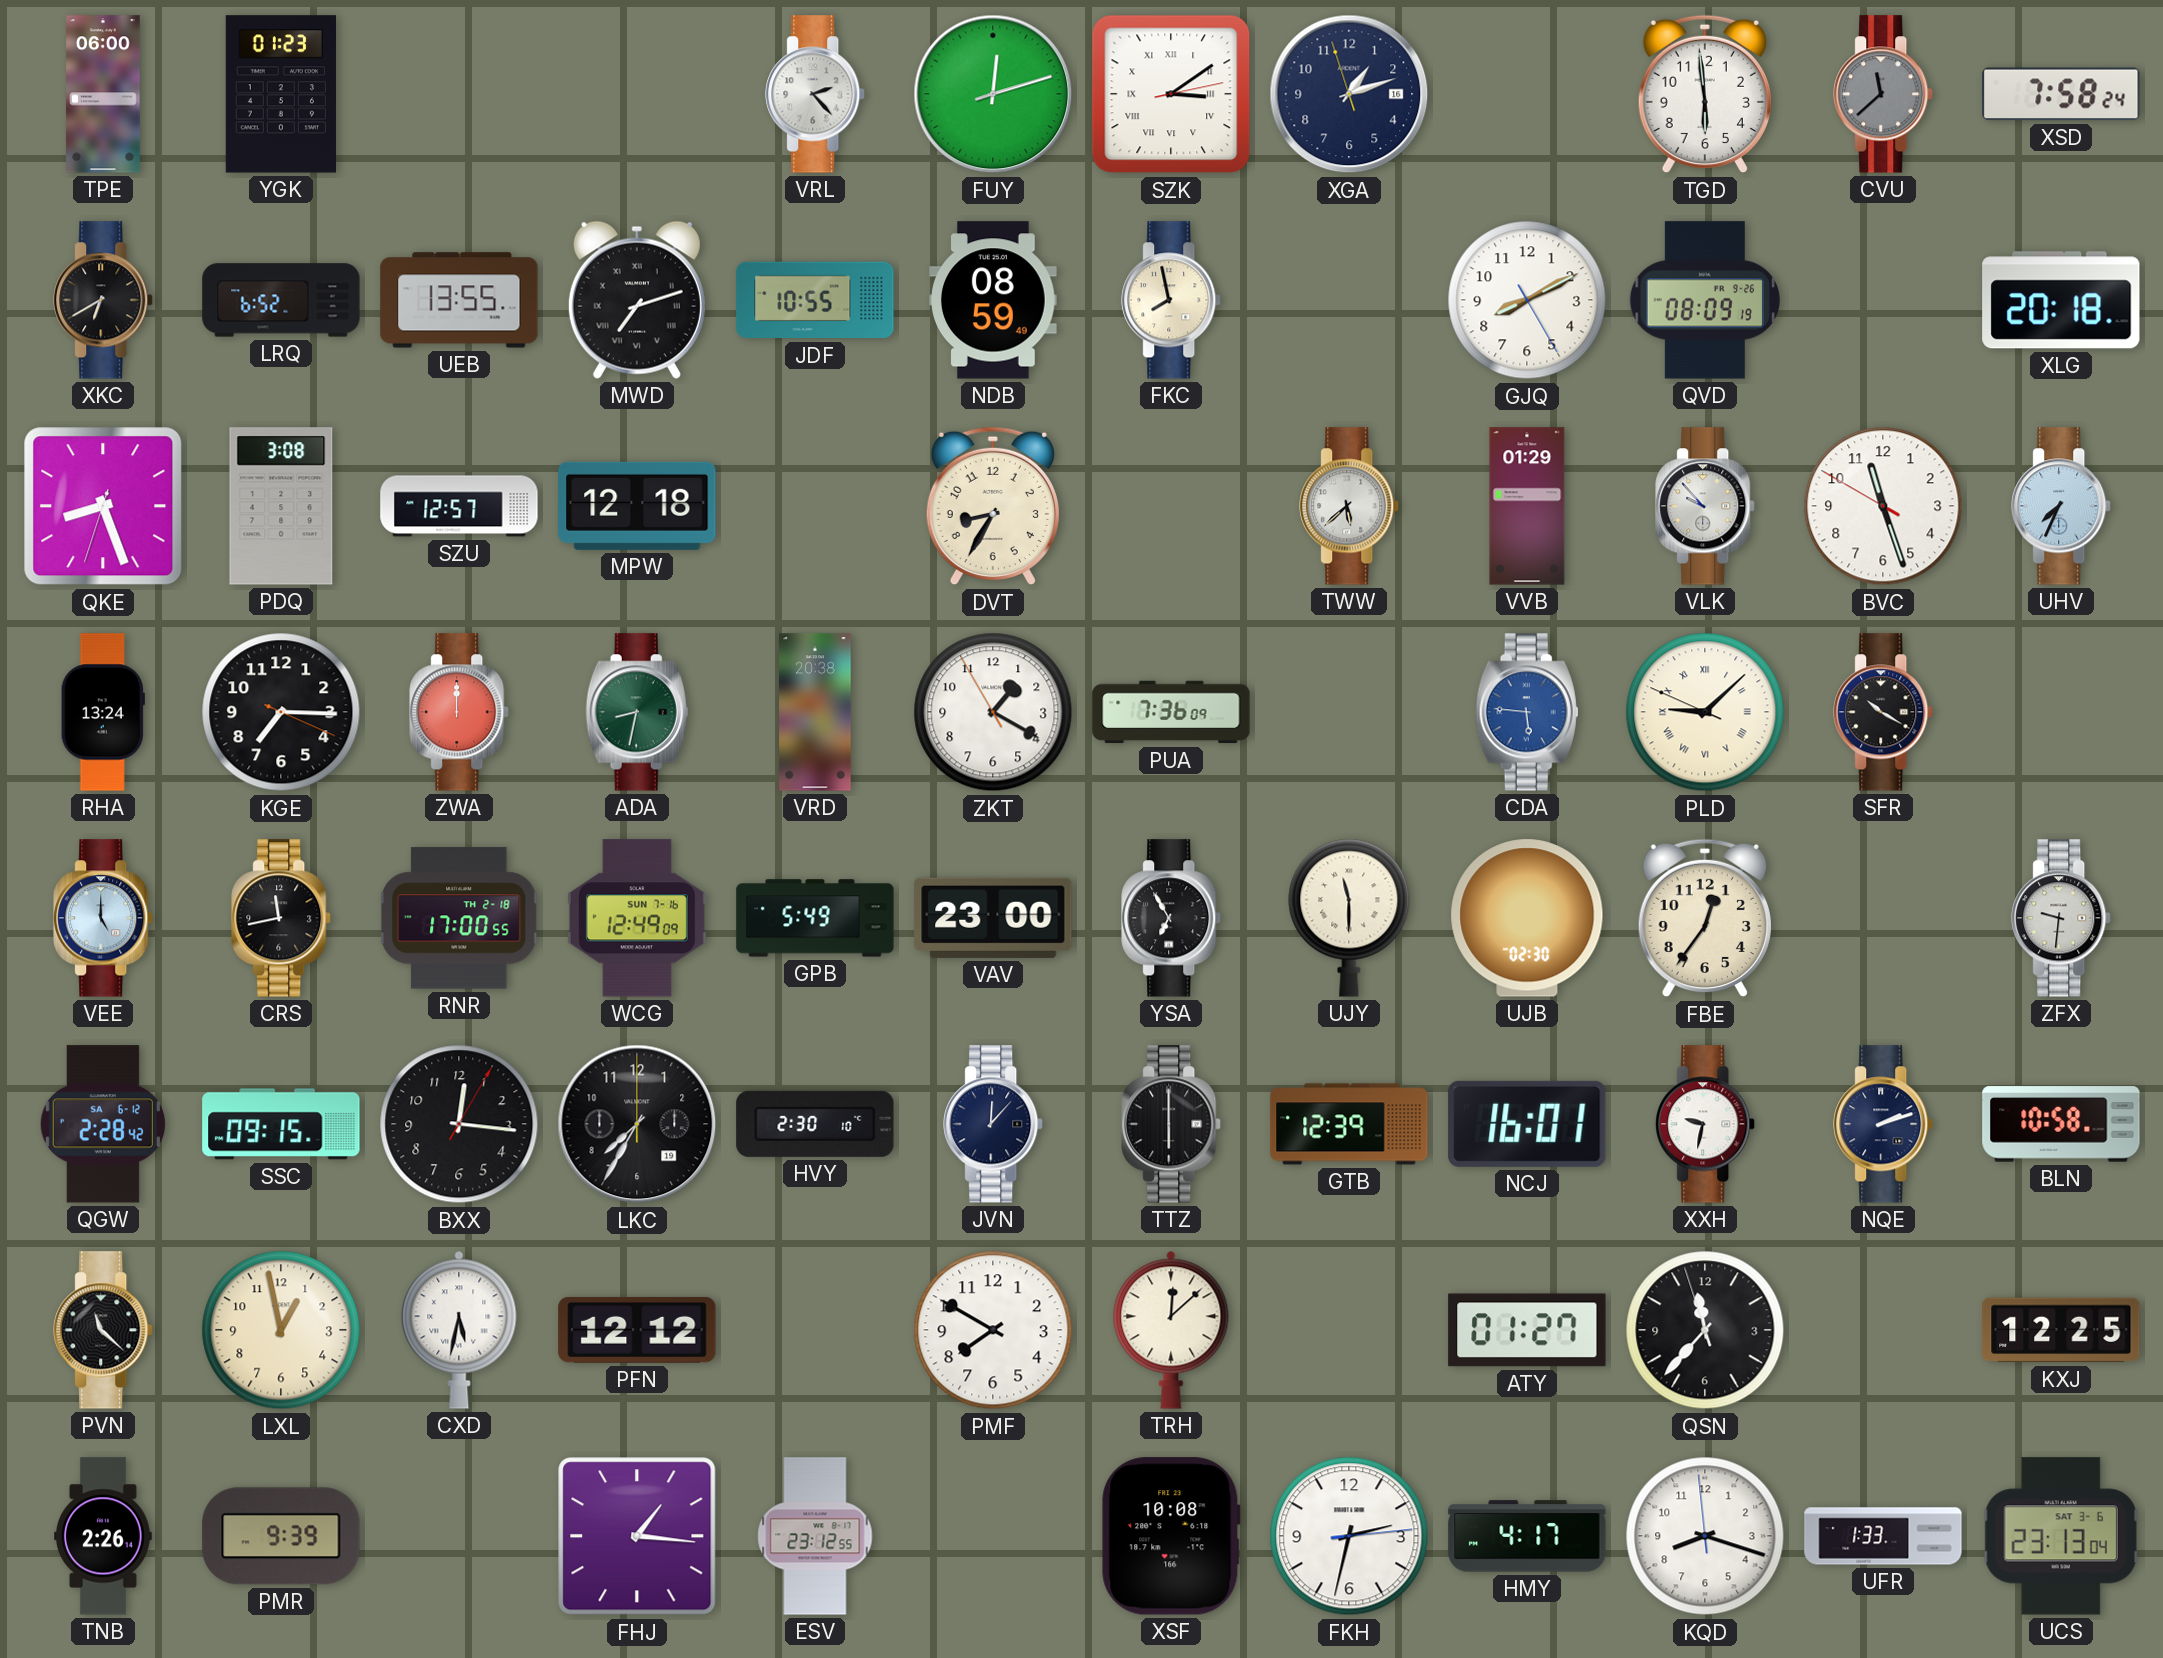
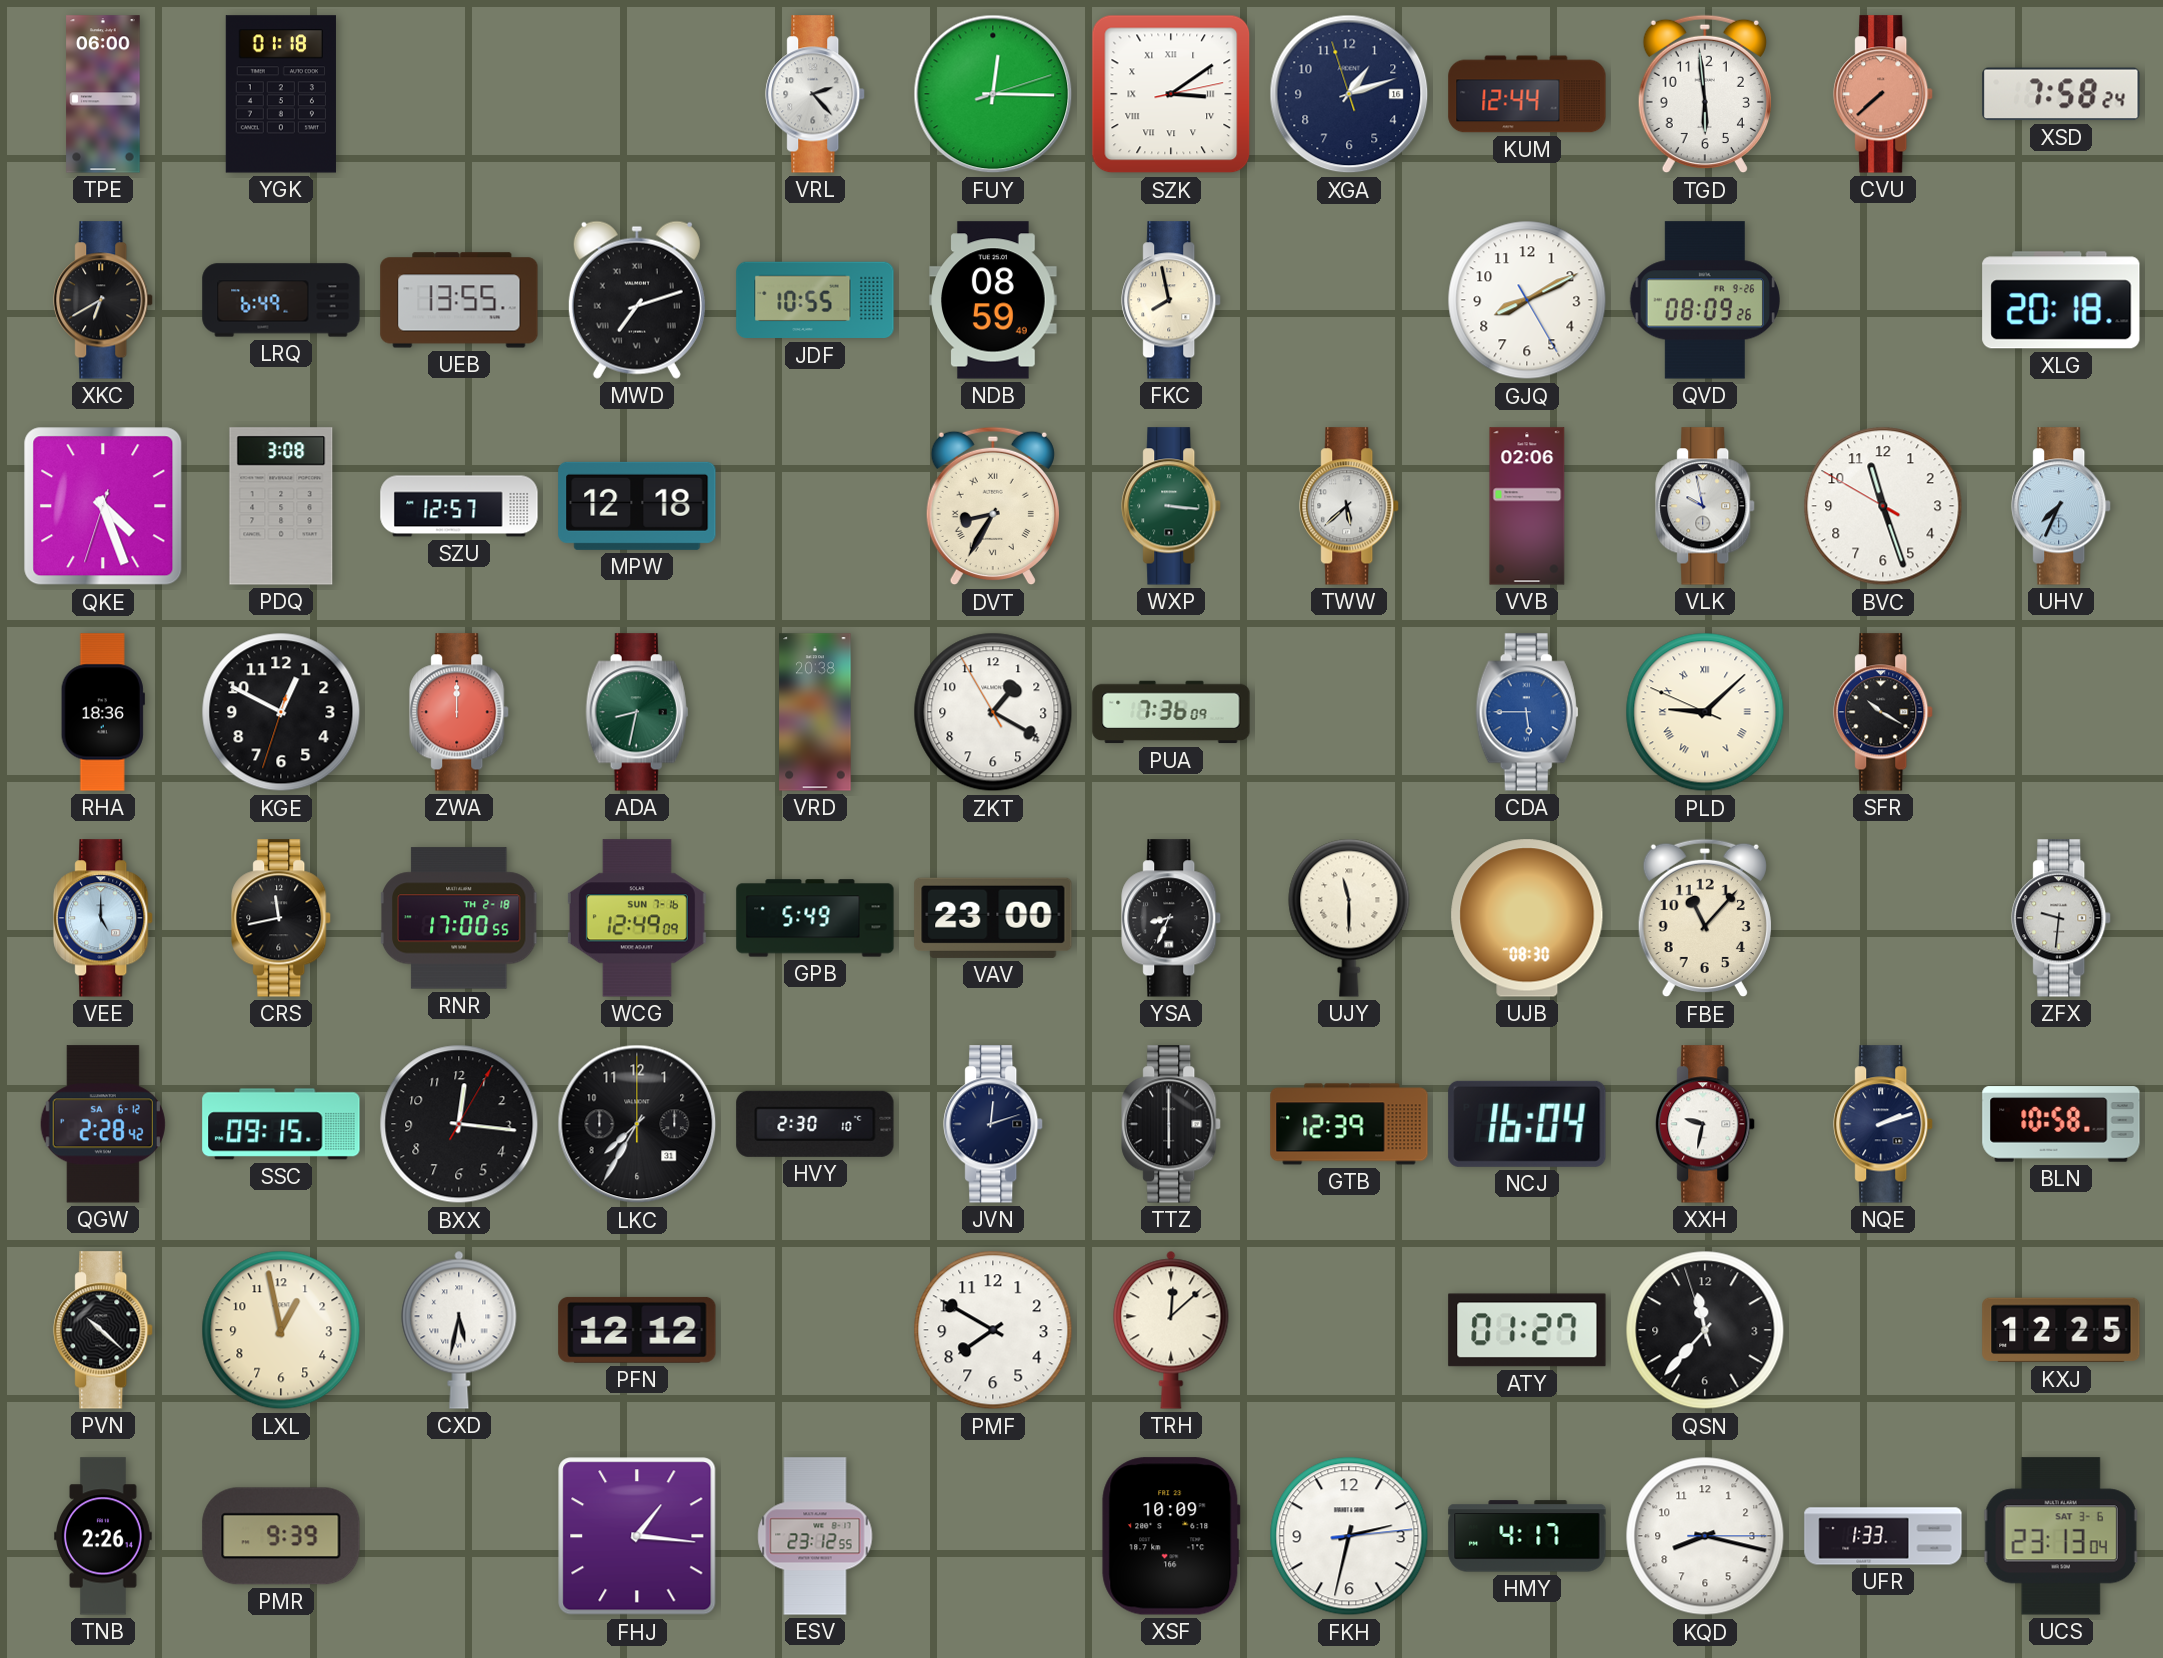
YGK: 01:23 -> 01:18 (281, 94)
FUY: 12:12 -> 12:15 (993, 94)
KUM: none -> 12:44 (1527, 94)
CVU: 11:38 -> 7:38 (1884, 94)
CVU dial: grey -> salmon (1884, 94)
LRQ: 6:52 -> 6:49 (281, 300)
QVD: 08:09:19 -> 08:09:26 (1705, 300)
QKE: 8:26 -> 4:26 (103, 506)
DVT numerals: Arabic -> Roman (993, 506)
WXP: none -> 3:16 (1172, 506)
VVB: 01:29 -> 02:06 (1527, 506)
VLK: 9:53 -> 9:58 (1706, 506)
RHA: 13:24 -> 18:36 (103, 712)
KGE: 7:15 -> 12:49 (281, 712)
CDA: 5:46 -> 5:45 (1527, 712)
YSA: 6:55 -> 8:34 (1172, 918)
UJB: 02:30 -> 08:30 (1527, 918)
FBE: 12:36 -> 11:07 (1705, 918)
LKC date: 19 -> 31 (637, 1124)
JVN: 12:07 -> 12:12 (994, 1124)
NCJ: 16:01 -> 16:04 (1527, 1124)
PVN: 11:22 -> 10:22 (104, 1330)
XSF: 10:08 -> 10:09 (1171, 1536)
KQD: 8:17:59 -> 8:17:15 (1705, 1536)
